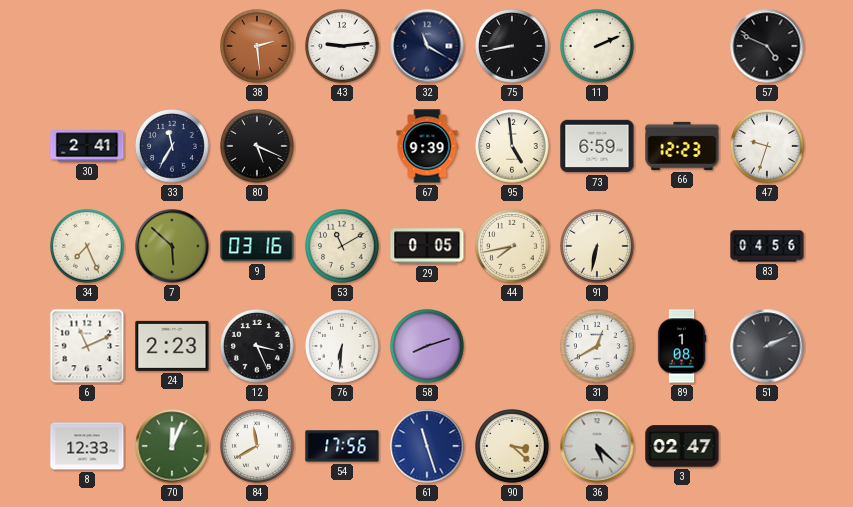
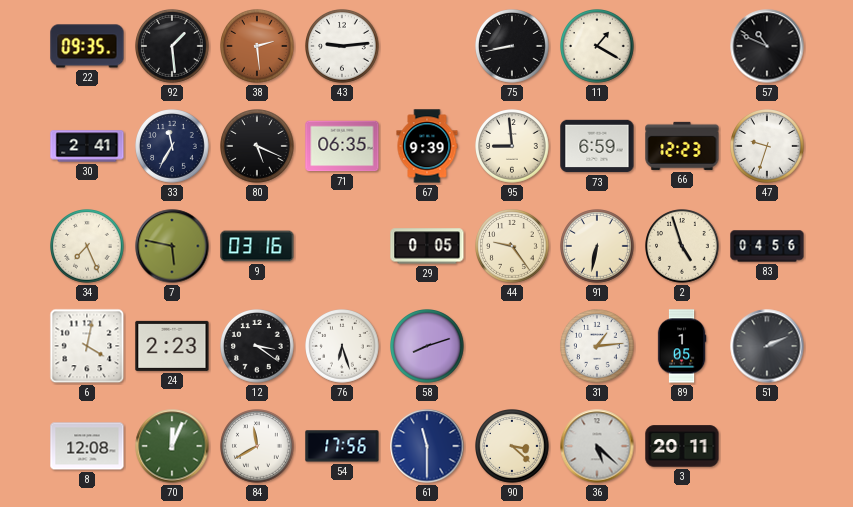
22: none -> 09:35 (87, 46)
92: none -> 1:29 (173, 47)
32: 11:20 -> none (427, 46)
11: 2:11 -> 1:20 (598, 47)
57: 4:49 -> 10:49 (767, 46)
71: none -> 06:35 (342, 146)
95: 4:59 -> 8:59 (513, 147)
7: 5:52 -> 5:47 (172, 246)
53: 11:10 -> none (343, 247)
44: 7:43 -> 9:24 (513, 247)
2: none -> 4:57 (683, 247)
6: 11:11 -> 4:02 (87, 346)
12: 3:26 -> 3:21 (258, 347)
76: 6:31 -> 6:27 (343, 347)
31: 12:40 -> 1:14 (598, 347)
89: 1:08 -> 1:05 (682, 346)
8: 12:33 -> 12:08 (87, 446)
61: 11:27 -> 11:30 (427, 446)
3: 02:47 -> 20:11 (682, 446)
